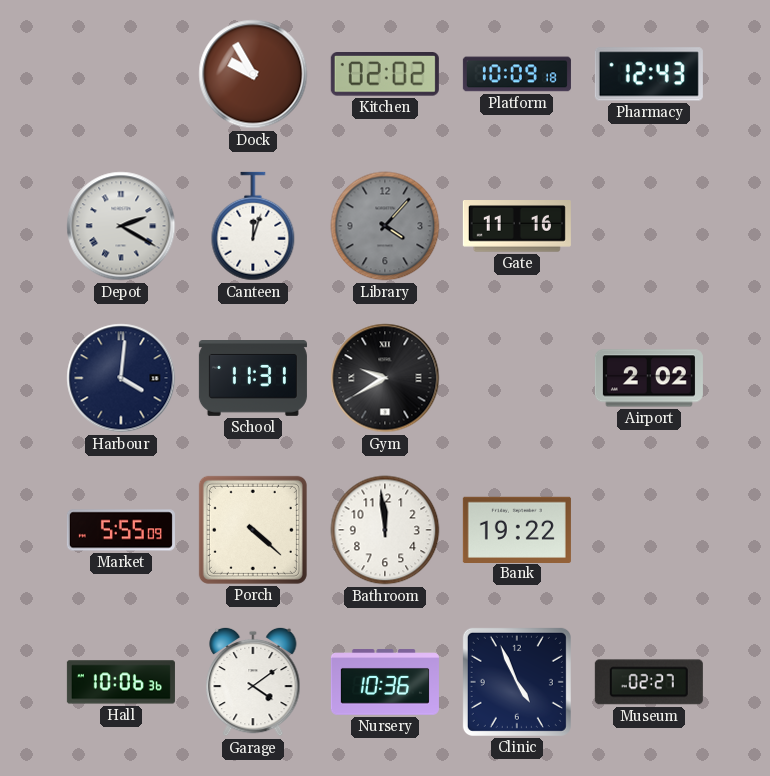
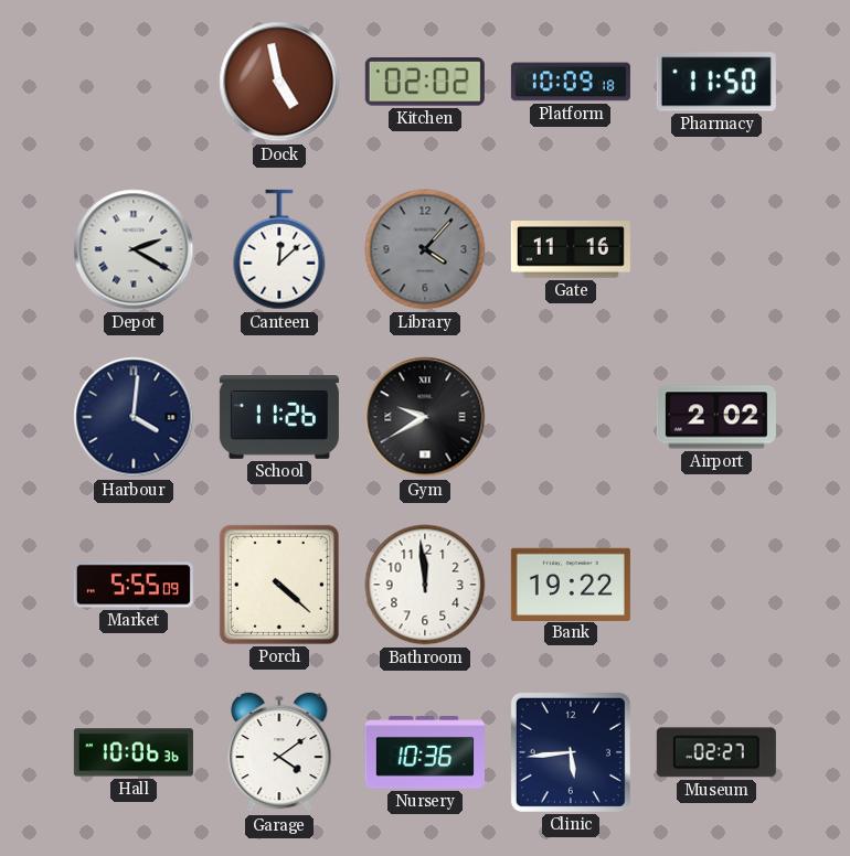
Dock: 9:55 -> 4:58 (279, 82)
Pharmacy: 12:43 -> 11:50 (716, 82)
Canteen: 12:03 -> 12:08 (279, 249)
School: 11:31 -> 11:26 (279, 418)
Clinic: 4:56 -> 5:44 (571, 752)
